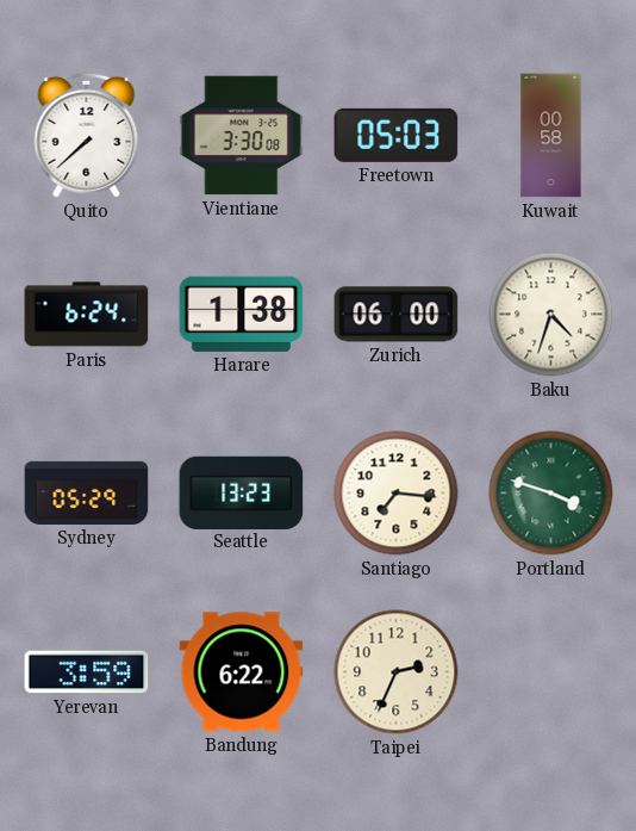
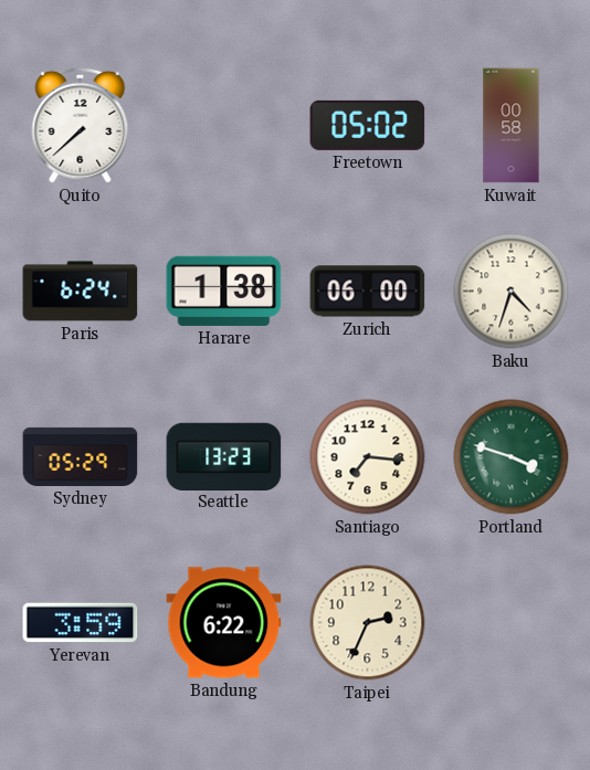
Vientiane: 3:30 -> none (242, 136)
Freetown: 05:03 -> 05:02 (368, 125)
